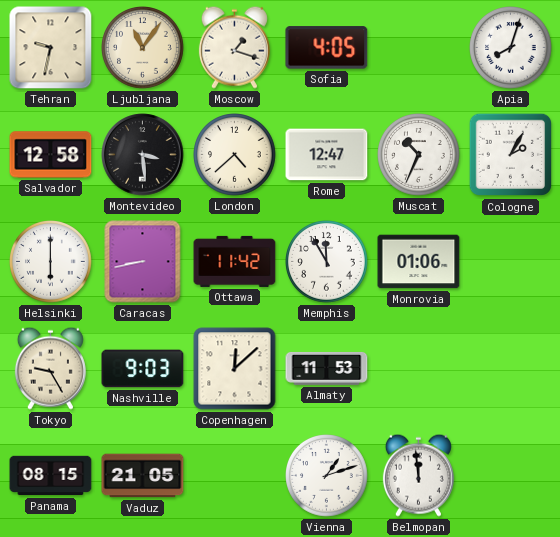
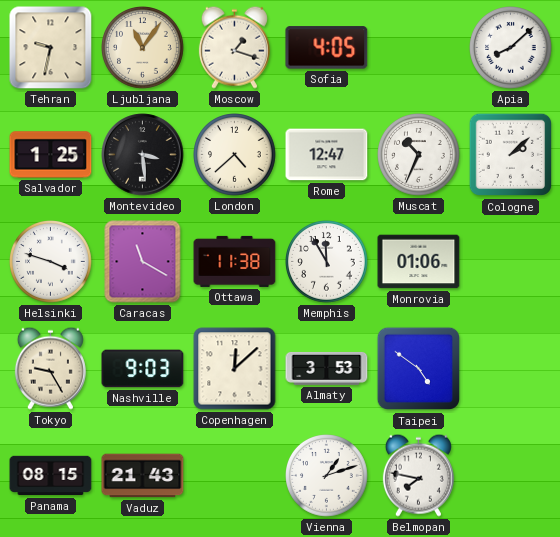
Apia: 8:03 -> 8:08 (511, 48)
Salvador: 12:58 -> 1:25 (51, 155)
Cologne: 2:05 -> 2:08 (511, 155)
Helsinki: 6:00 -> 3:48 (51, 262)
Caracas: 8:43 -> 11:20 (143, 262)
Ottawa: 11:42 -> 11:38 (235, 261)
Almaty: 11:53 -> 3:53 (327, 369)
Taipei: none -> 4:51 (419, 369)
Vaduz: 21:05 -> 21:43 (143, 476)
Belmopan: 11:59 -> 7:47 (418, 475)
